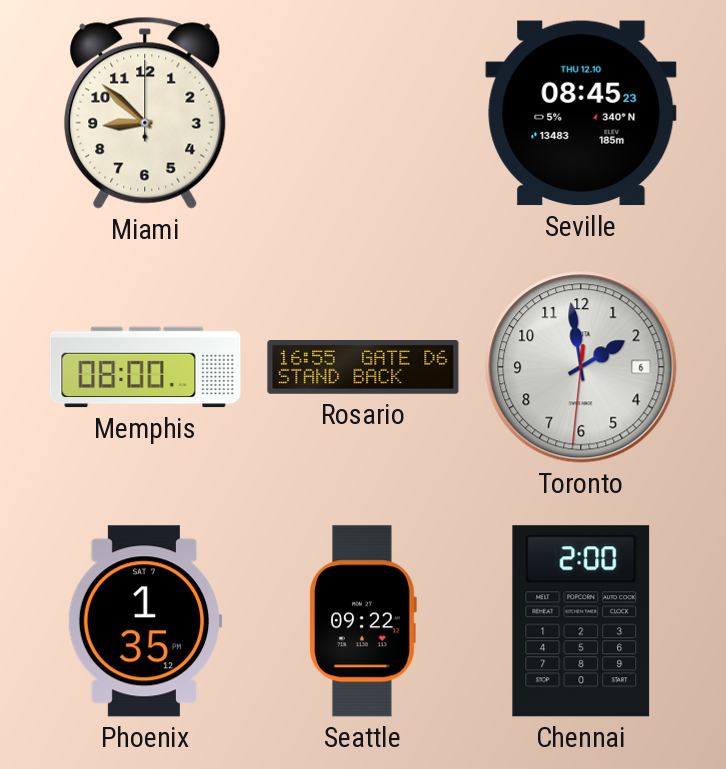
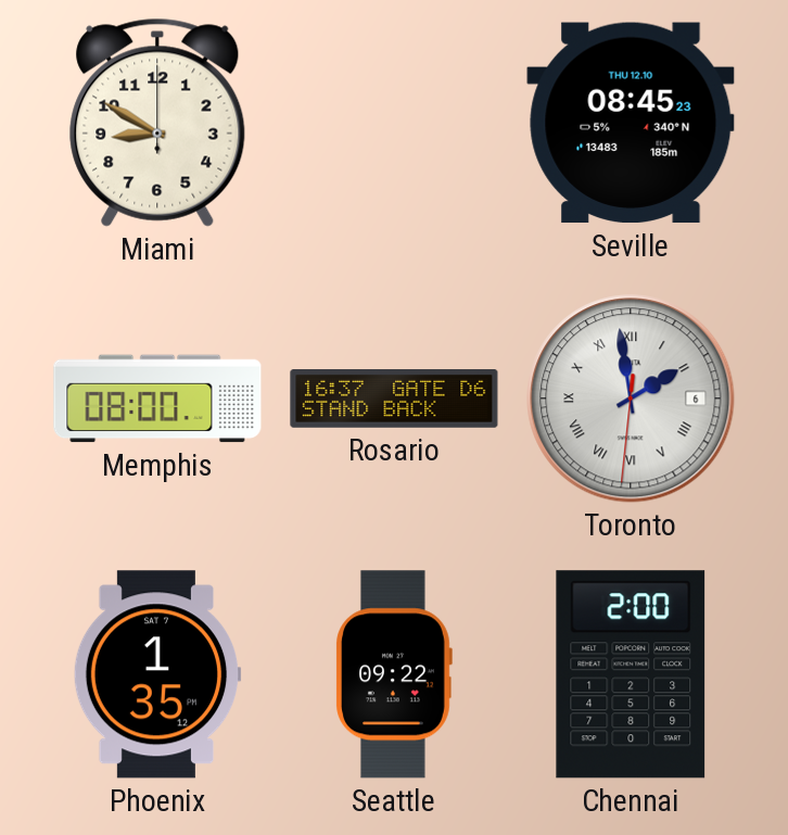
Miami: 8:52 -> 8:50 (157, 123)
Rosario: 16:55 -> 16:37 (394, 400)
Toronto numerals: Arabic -> Roman (631, 398)
